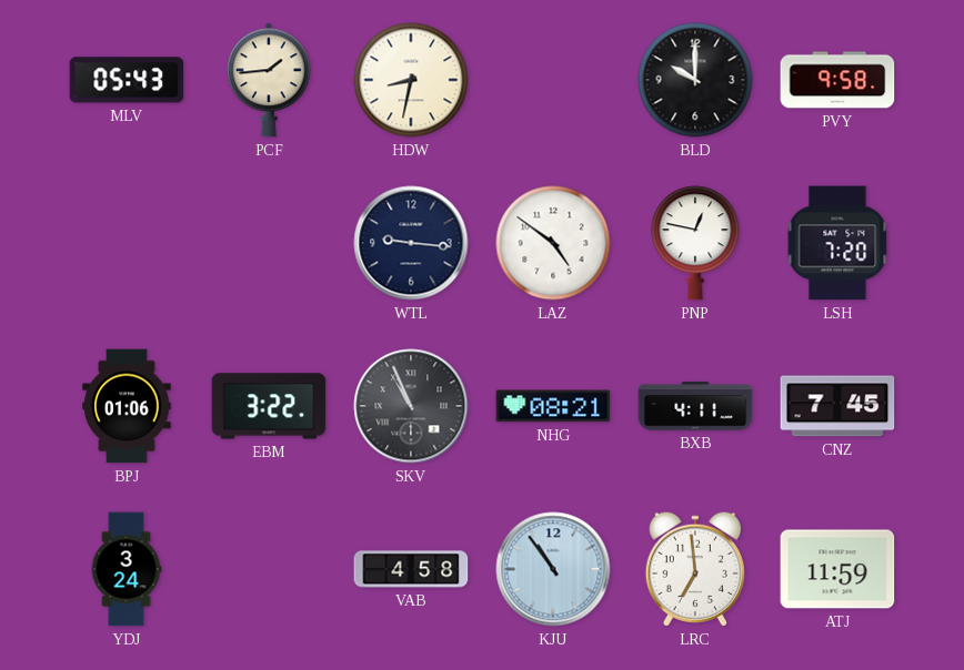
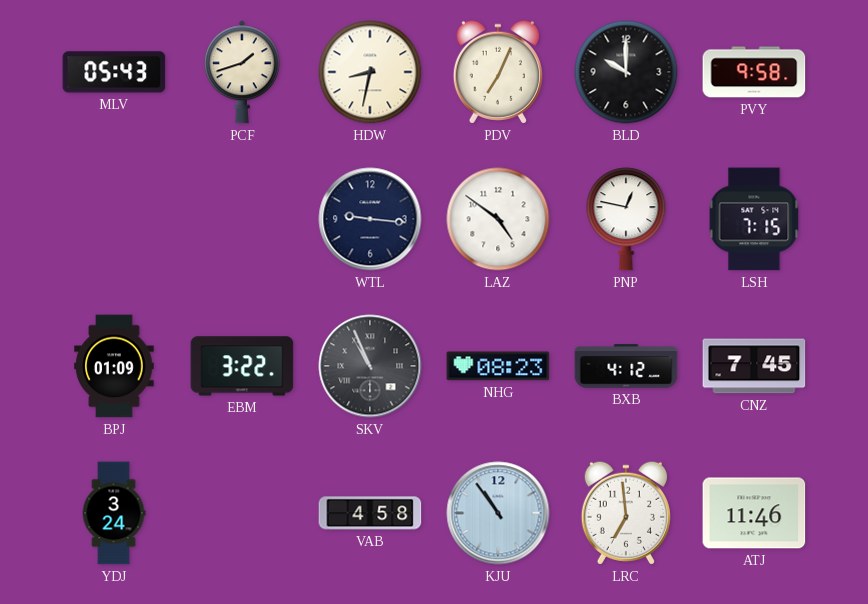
PCF: 1:44 -> 1:42 (243, 72)
PDV: none -> 7:04 (498, 72)
LSH: 7:20 -> 7:15 (754, 219)
BPJ: 01:06 -> 01:09 (114, 366)
NHG: 08:21 -> 08:23 (498, 366)
BXB: 4:11 -> 4:12 (626, 366)
ATJ: 11:59 -> 11:46 (754, 513)
